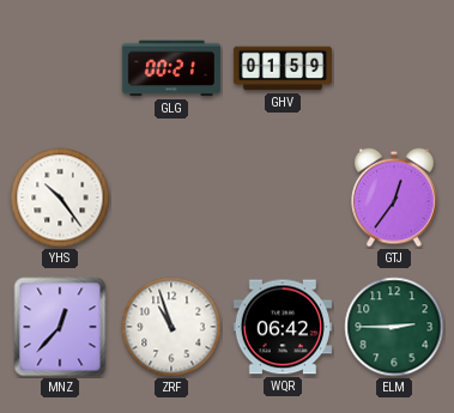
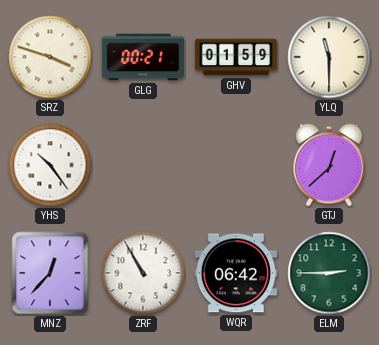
SRZ: none -> 3:48 (50, 57)
YLQ: none -> 11:30 (329, 57)
GTJ: 12:36 -> 12:38 (329, 165)
ZRF: 10:57 -> 10:55 (143, 273)
